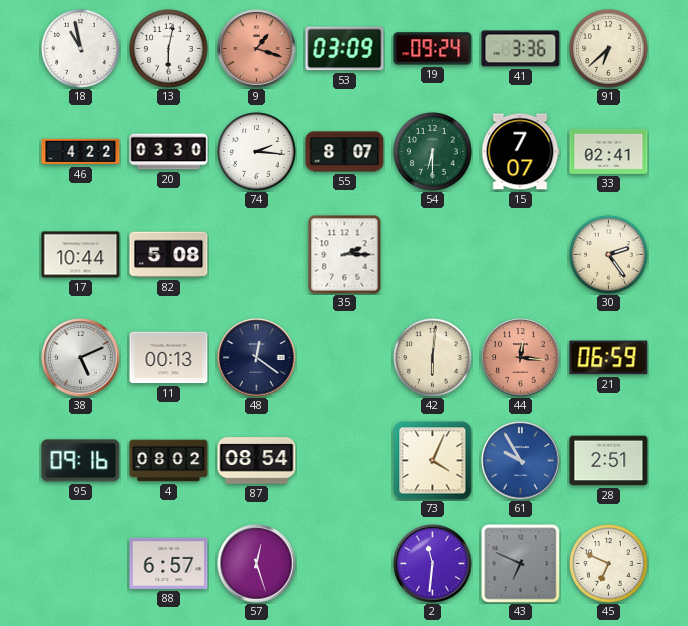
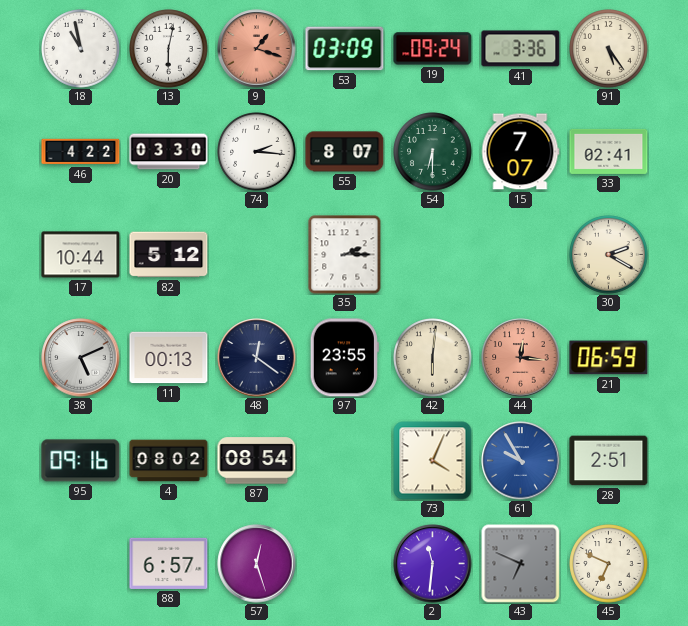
91: 6:38 -> 5:24 (609, 49)
82: 5:08 -> 5:12 (169, 255)
30: 2:24 -> 2:20 (609, 255)
97: none -> 23:55 (344, 358)
